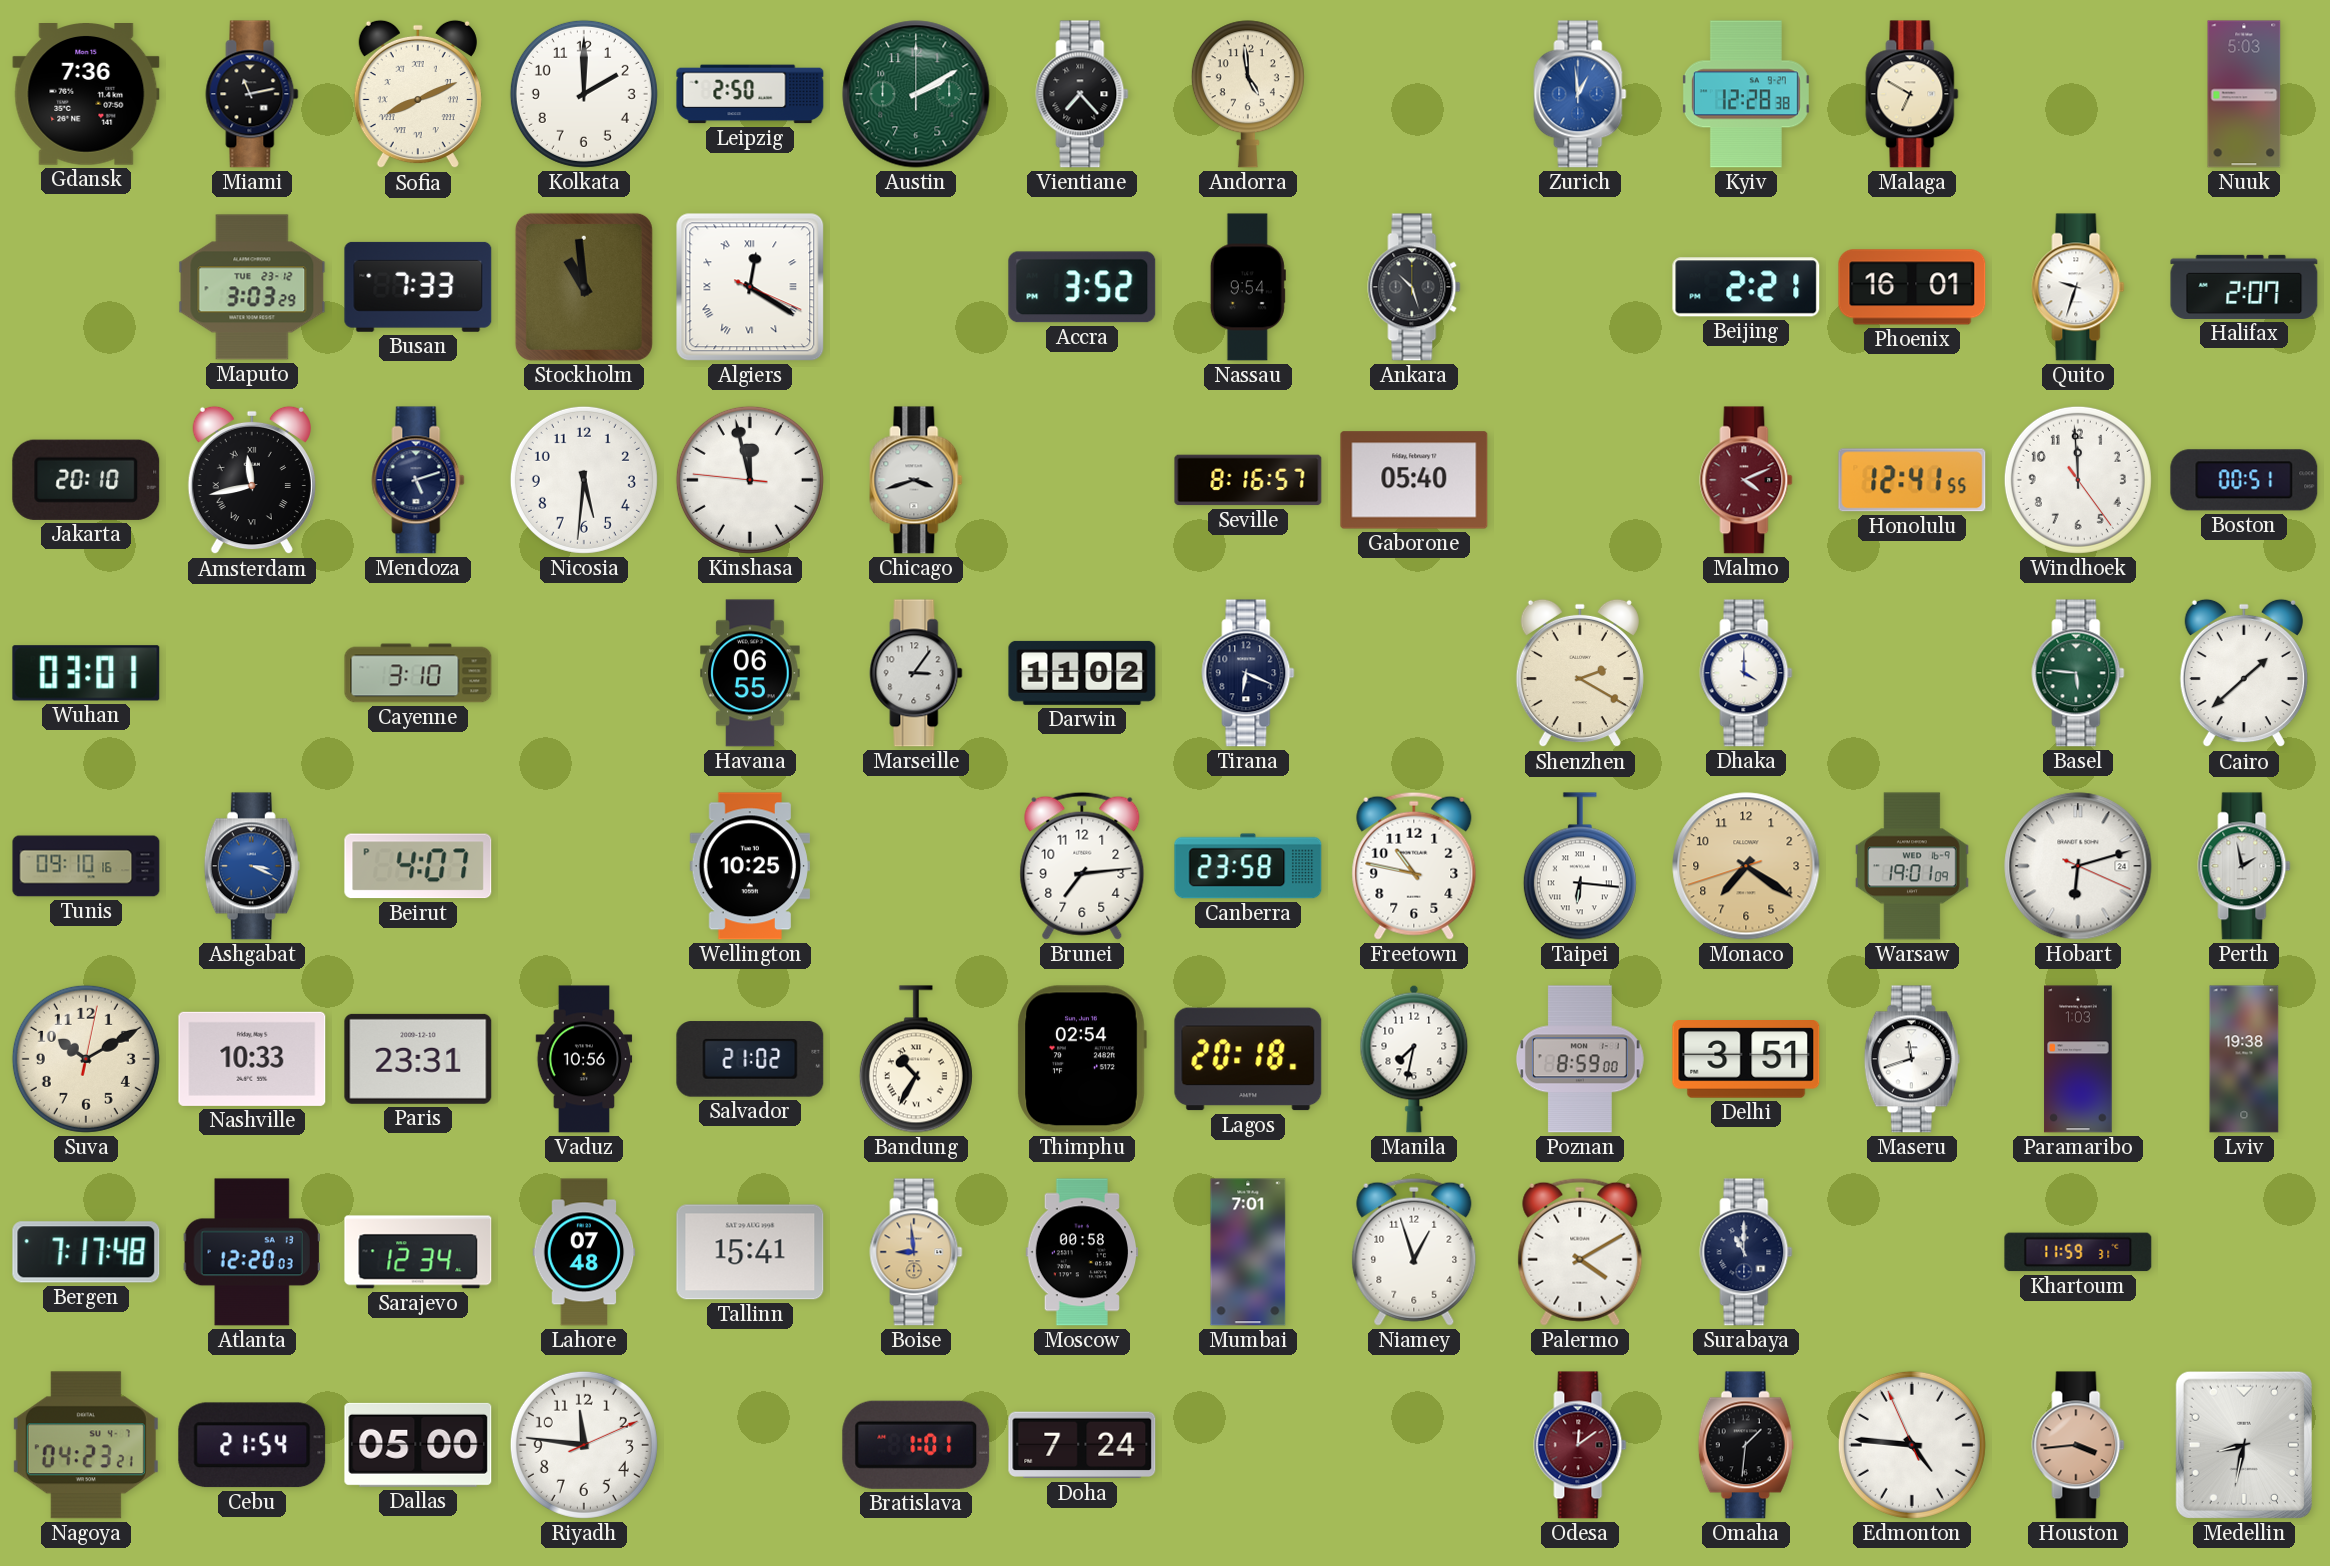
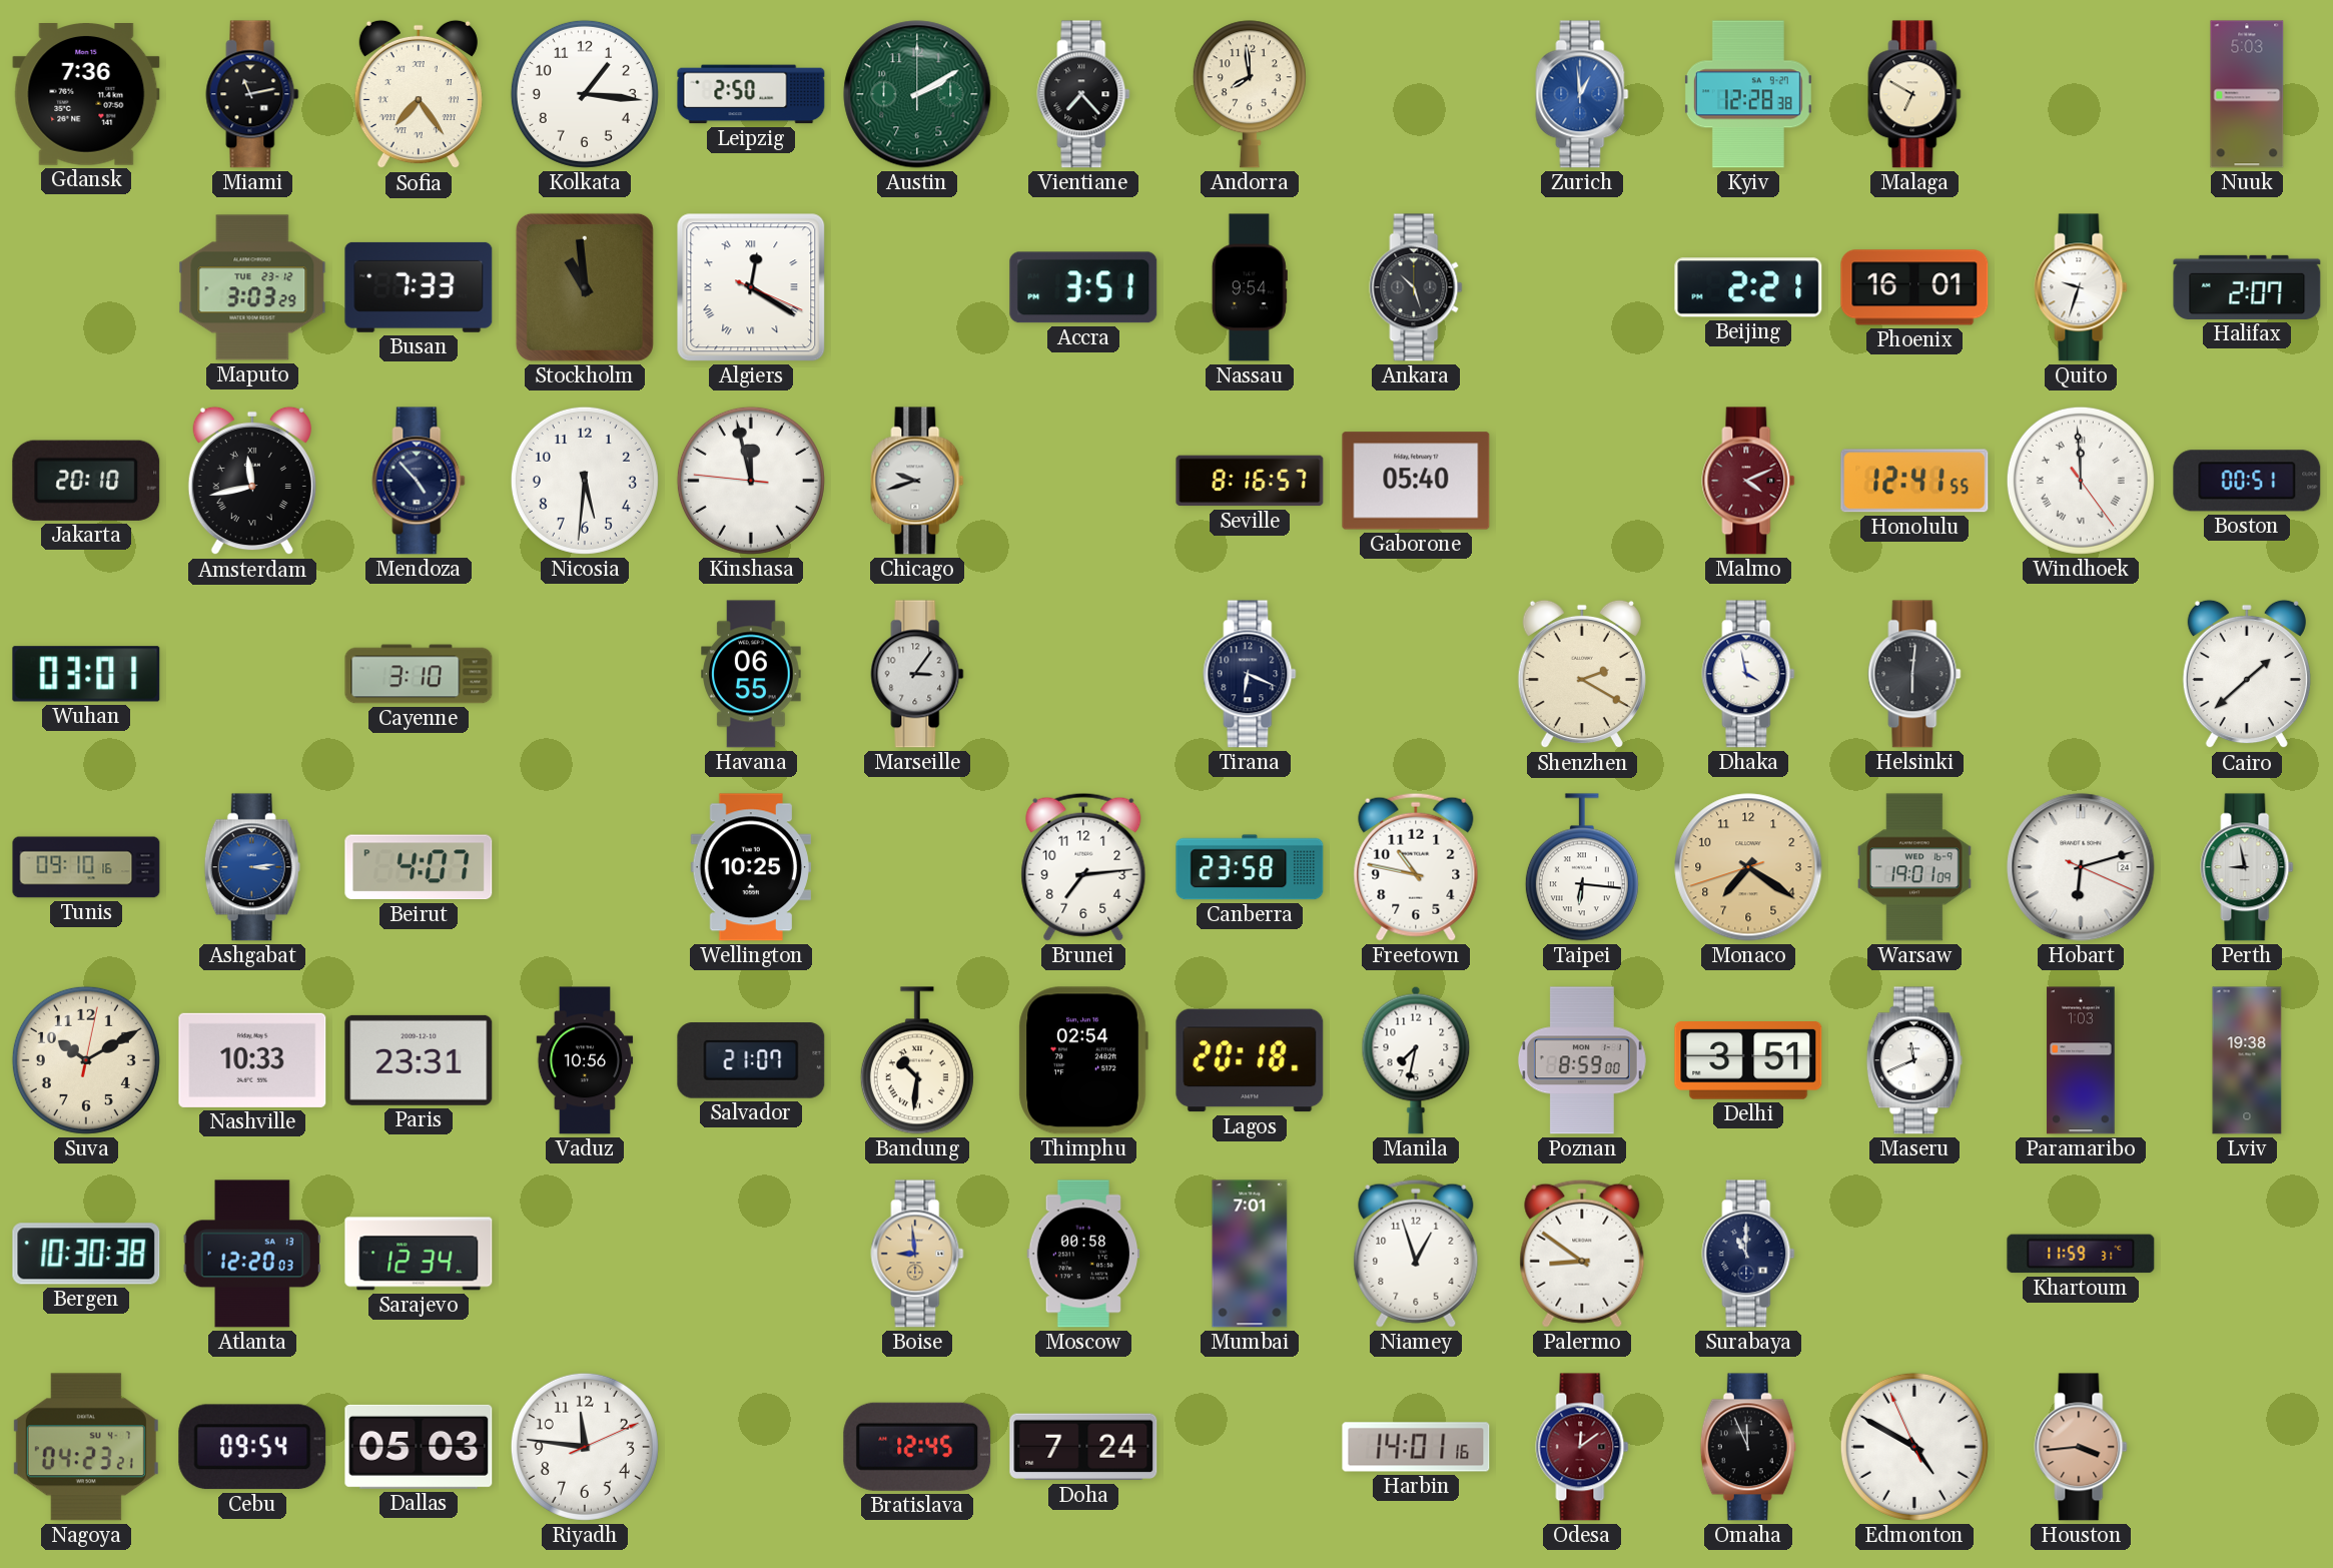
Sofia: 8:11 -> 7:24 (419, 94)
Kolkata: 2:00 -> 1:16 (585, 94)
Andorra: 4:59 -> 7:59 (1250, 94)
Accra: 3:52 -> 3:51 (1083, 287)
Mendoza: 5:12 -> 4:53 (419, 481)
Chicago: 3:42 -> 9:42 (917, 481)
Windhoek numerals: Arabic -> Roman (2081, 481)
Darwin: 11:02 -> none (1082, 673)
Dhaka: 4:00 -> 3:58 (1748, 674)
Helsinki: none -> 6:01 (1914, 674)
Basel: 5:46 -> none (2078, 673)
Ashgabat: 3:19 -> 3:14 (252, 867)
Perth: 1:58 -> 8:58 (2247, 867)
Salvador: 21:02 -> 21:07 (751, 1060)
Bandung: 10:35 -> 10:31 (917, 1060)
Maseru: 11:42 -> 11:41 (1914, 1060)
Bergen: 7:17 -> 10:30 (86, 1254)
Lahore: 07:48 -> none (584, 1252)
Tallinn: 15:41 -> none (750, 1252)
Palermo: 4:10 -> 8:51 (1582, 1254)
Cebu: 21:54 -> 09:54 (252, 1447)
Dallas: 05:00 -> 05:03 (419, 1447)
Bratislava: 1:01 -> 12:45 (917, 1447)
Harbin: none -> 14:01 (1416, 1447)
Omaha: 1:31 -> 11:56 (1748, 1447)
Edmonton: 4:45 -> 4:49 (1914, 1447)
Medellin: 8:32 -> none (2244, 1445)
